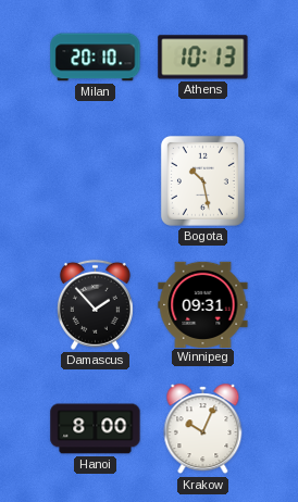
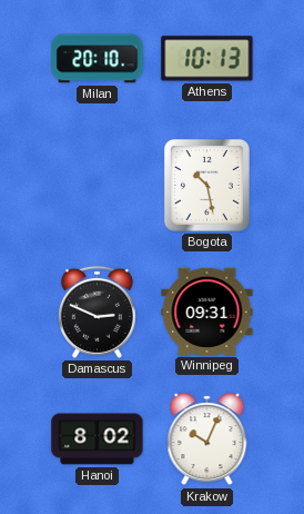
Damascus: 1:53 -> 2:49 (97, 312)
Hanoi: 8:00 -> 8:02 (98, 439)
